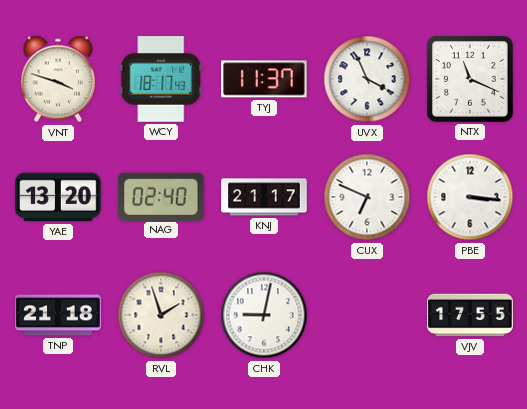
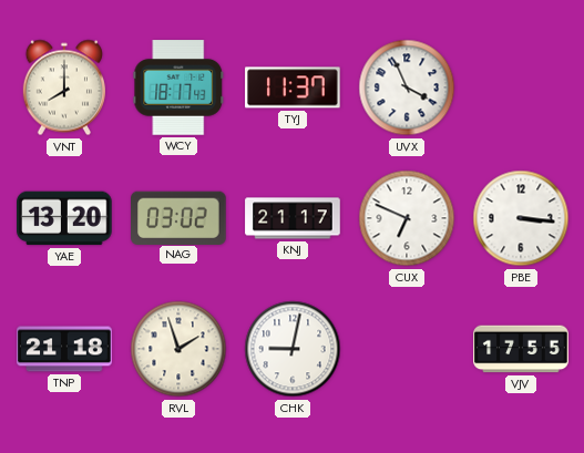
VNT: 3:48 -> 8:00 (64, 87)
NTX: 11:19 -> none (471, 80)
NAG: 02:40 -> 03:02 (180, 217)
